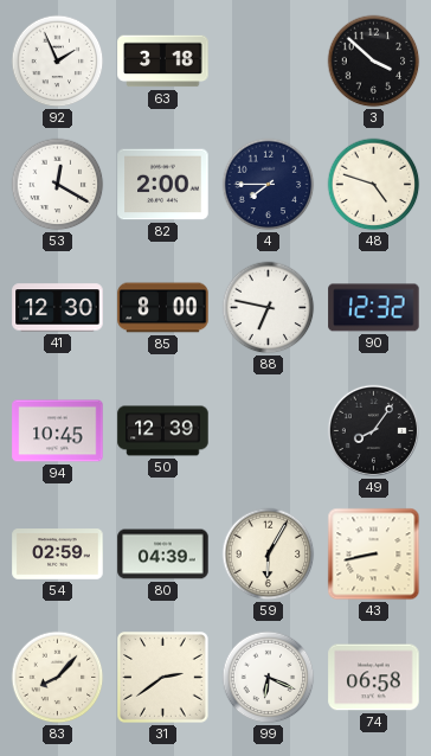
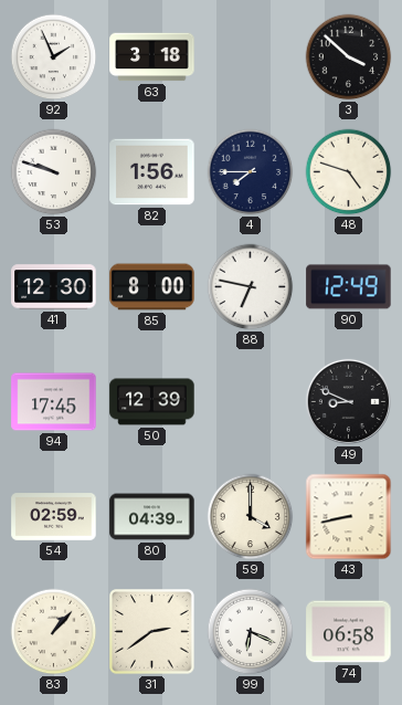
53: 12:20 -> 9:48 (54, 172)
82: 2:00 -> 1:56 (152, 172)
90: 12:32 -> 12:49 (349, 287)
94: 10:45 -> 17:45 (54, 402)
49: 8:06 -> 8:49 (348, 401)
59: 6:05 -> 4:00 (251, 517)
83: 8:07 -> 1:07 (54, 632)
